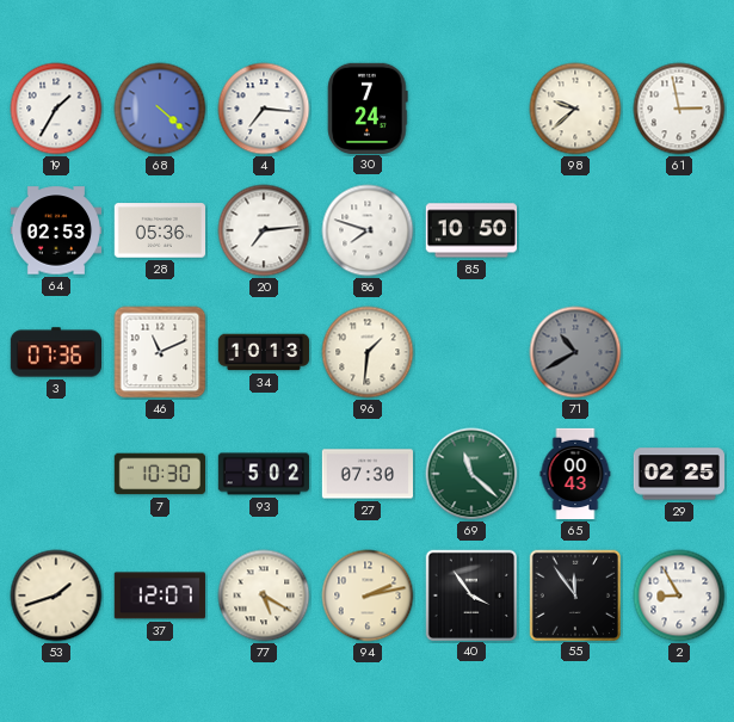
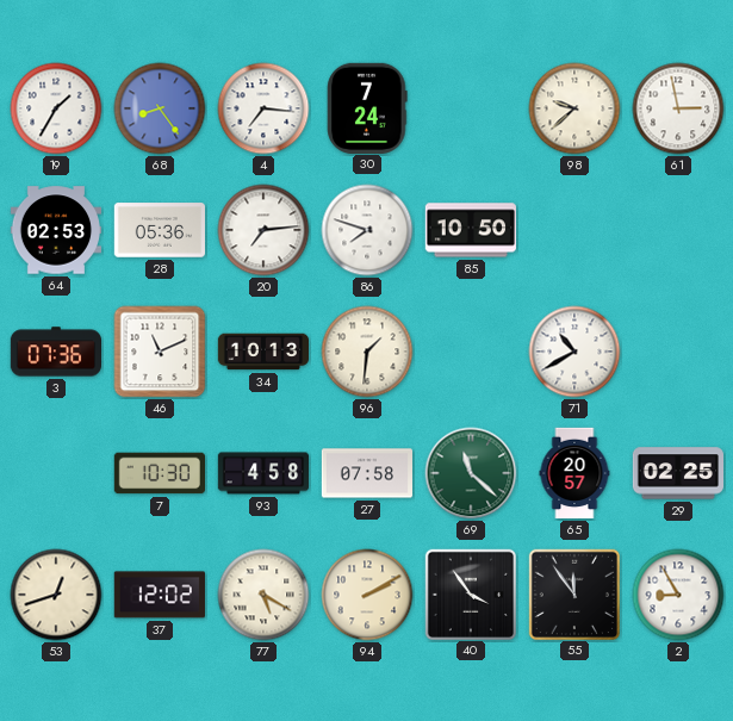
68: 4:22 -> 8:24 (160, 108)
71 dial: grey -> white (574, 352)
93: 5:02 -> 4:58 (263, 473)
27: 07:30 -> 07:58 (366, 473)
65: 00:43 -> 20:57 (574, 473)
53: 1:42 -> 12:42 (56, 595)
37: 12:07 -> 12:02 (160, 595)
94: 2:13 -> 2:10 (367, 595)
